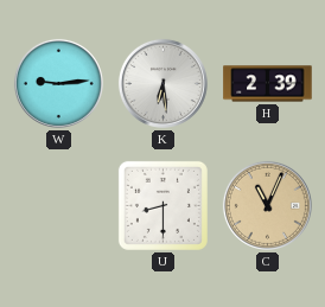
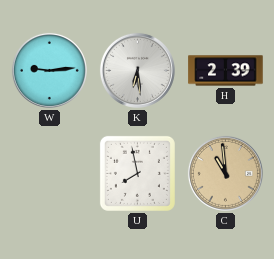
U: 8:30 -> 7:58 (137, 173)
C: 11:04 -> 10:59 (225, 173)
